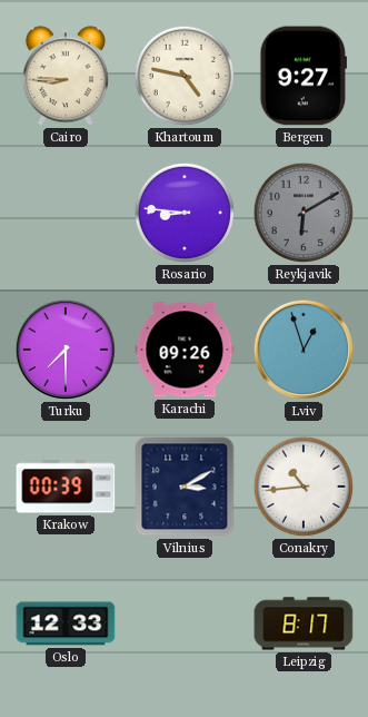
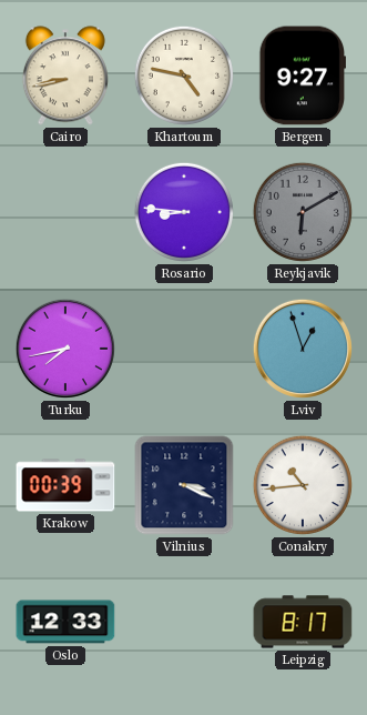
Cairo: 8:45 -> 8:43 (65, 75)
Turku: 7:30 -> 7:43 (65, 349)
Karachi: 09:26 -> none (185, 350)
Vilnius: 3:10 -> 3:19 (184, 485)
